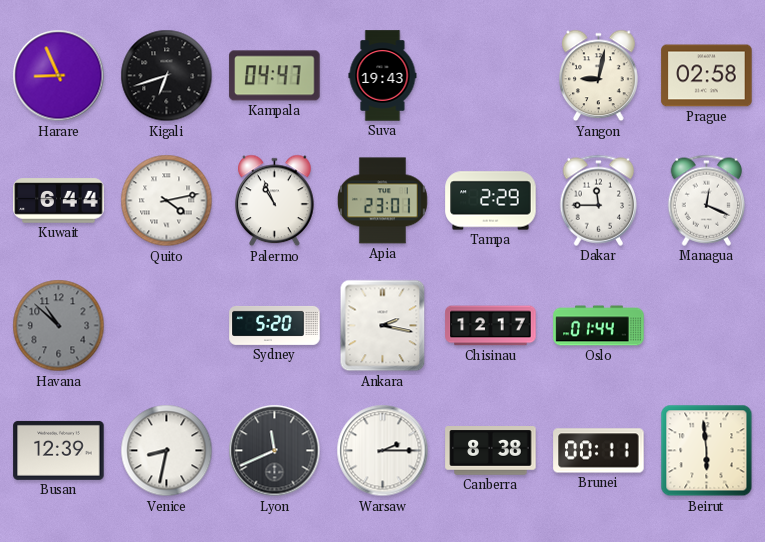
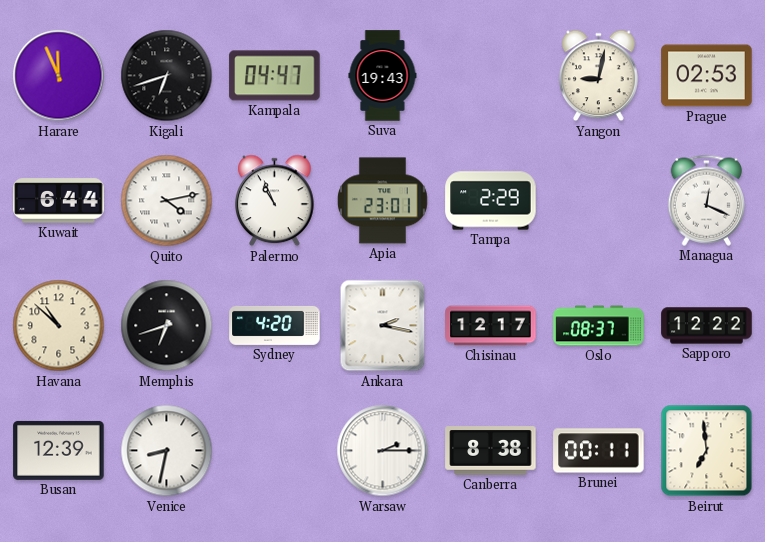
Harare: 8:56 -> 11:56 (59, 76)
Prague: 02:58 -> 02:53 (707, 76)
Dakar: 11:45 -> none (599, 200)
Havana dial: grey -> cream (59, 326)
Memphis: none -> 6:42 (167, 326)
Sydney: 5:20 -> 4:20 (275, 325)
Oslo: 01:44 -> 08:37 (599, 326)
Sapporo: none -> 12:22 (707, 326)
Lyon: 11:41 -> none (275, 451)
Beirut: 5:59 -> 6:59 (707, 451)
